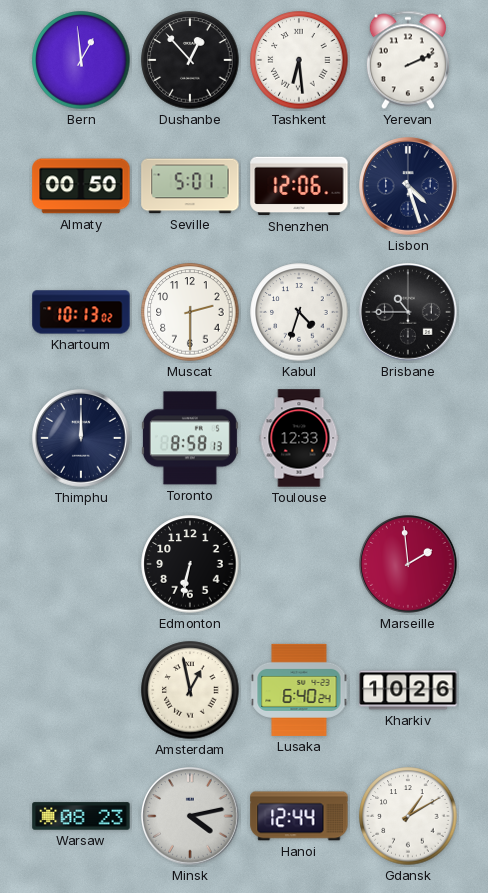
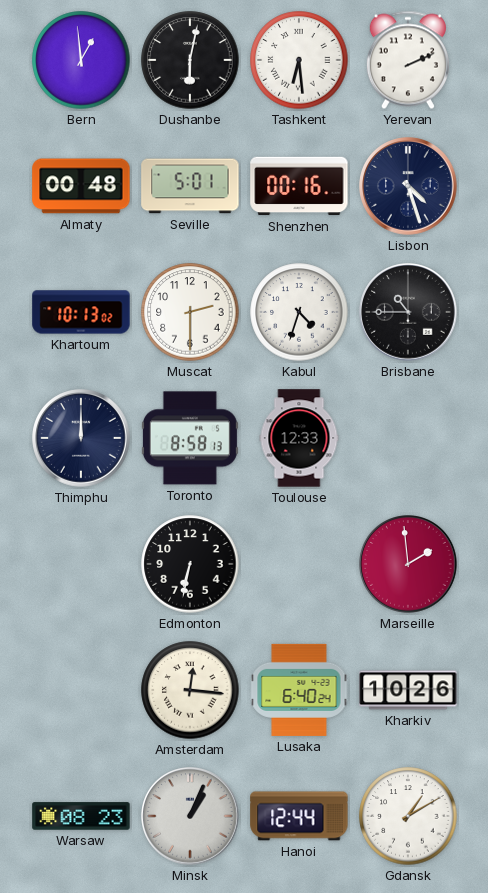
Dushanbe: 12:53 -> 6:02 (190, 60)
Almaty: 00:50 -> 00:48 (81, 186)
Shenzhen: 12:06 -> 00:16 (299, 186)
Amsterdam: 12:58 -> 12:16 (190, 690)
Minsk: 4:13 -> 1:04 (190, 816)
